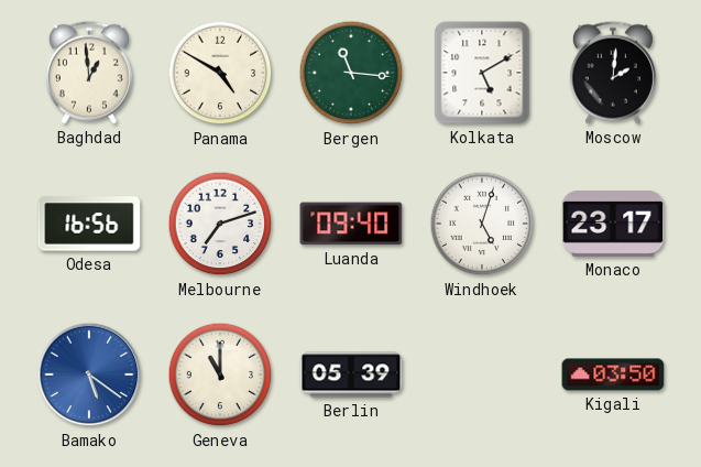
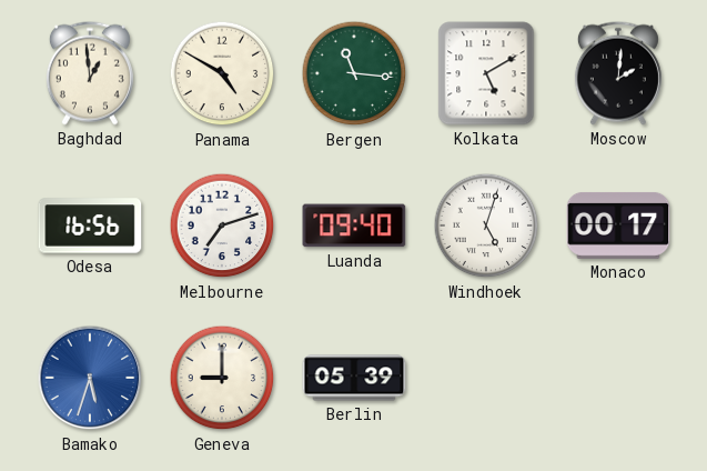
Monaco: 23:17 -> 00:17 (618, 226)
Bamako: 5:21 -> 5:33 (90, 378)
Geneva: 11:00 -> 9:00 (222, 378)
Kigali: 03:50 -> none (613, 374)
